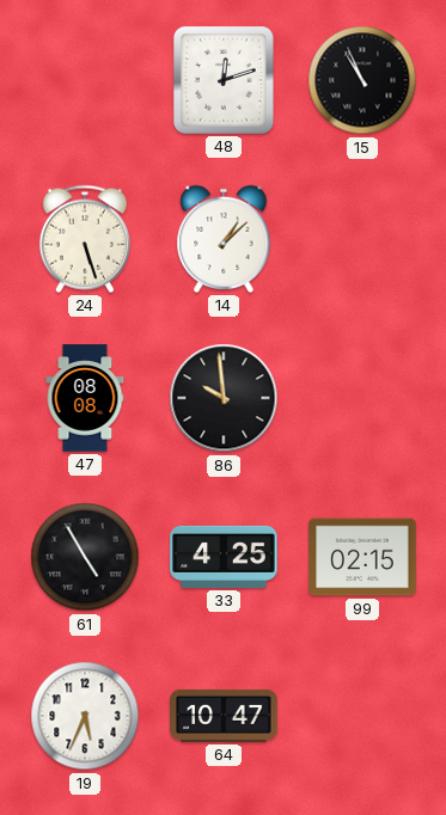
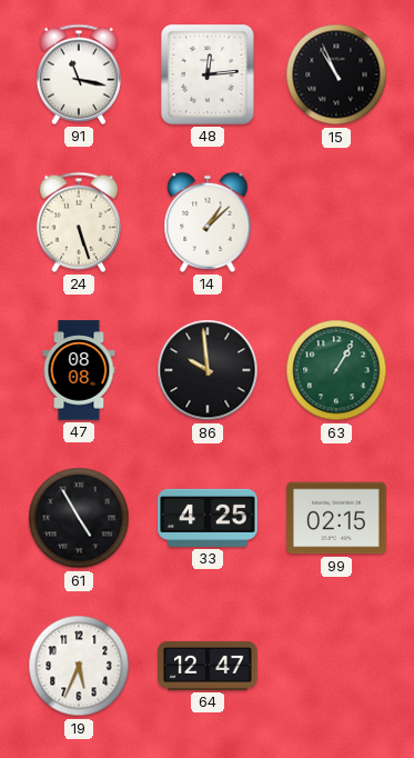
91: none -> 11:17 (79, 74)
48: 12:12 -> 12:14 (208, 76)
63: none -> 1:05 (336, 370)
64: 10:47 -> 12:47 (208, 666)
